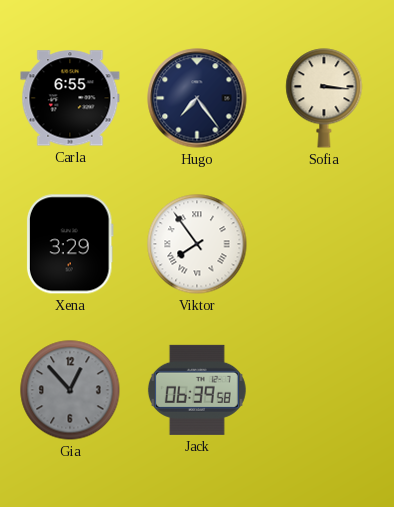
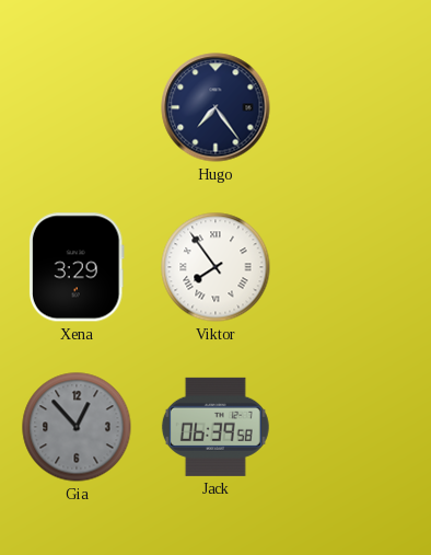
Carla: 6:55 -> none (70, 98)
Sofia: 3:16 -> none (324, 98)
